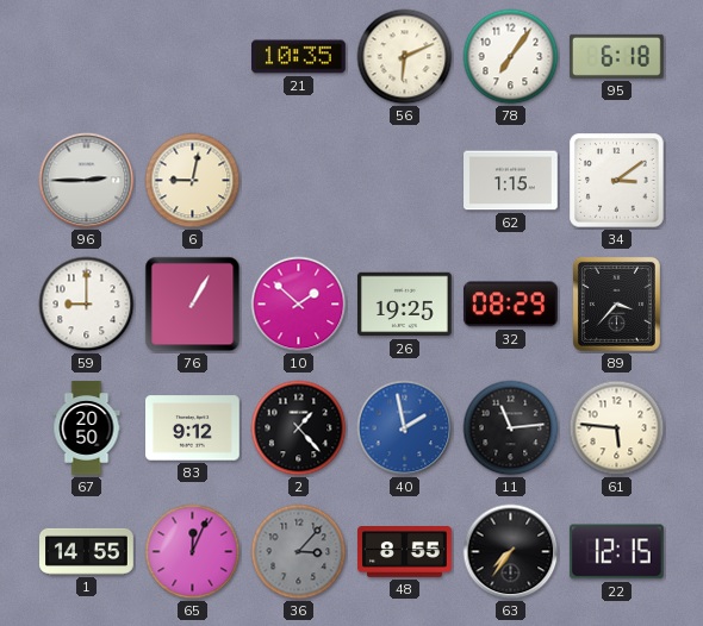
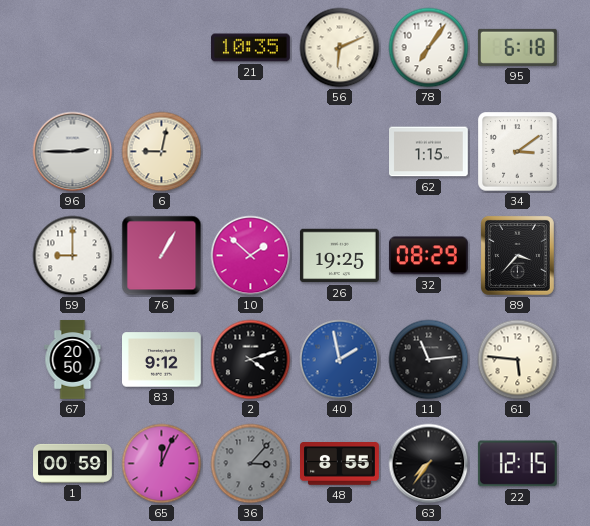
2: 1:23 -> 4:12 (251, 360)
1: 14:55 -> 00:59 (73, 463)
